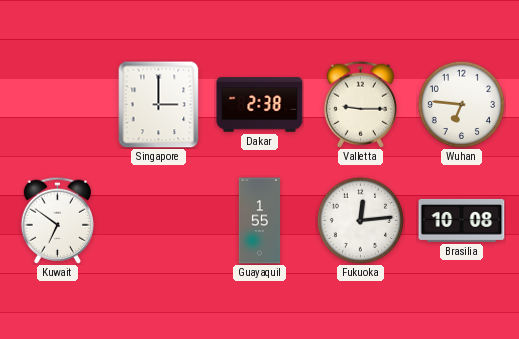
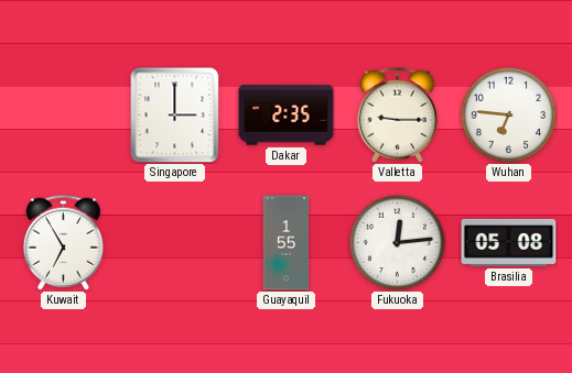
Dakar: 2:38 -> 2:35 (287, 116)
Kuwait: 6:51 -> 6:55 (63, 242)
Brasilia: 10:08 -> 05:08 (509, 242)
